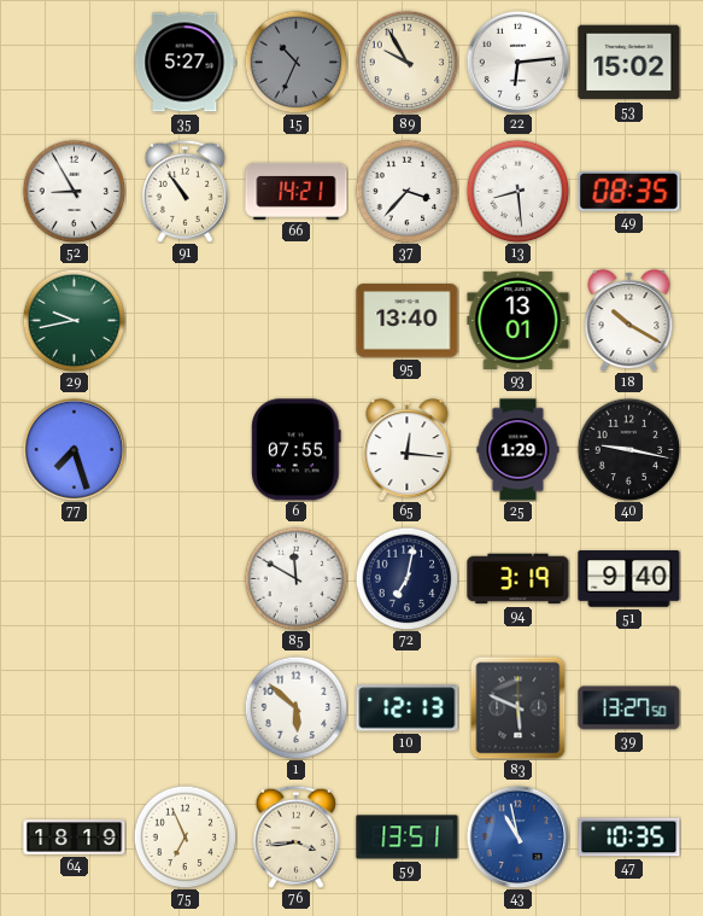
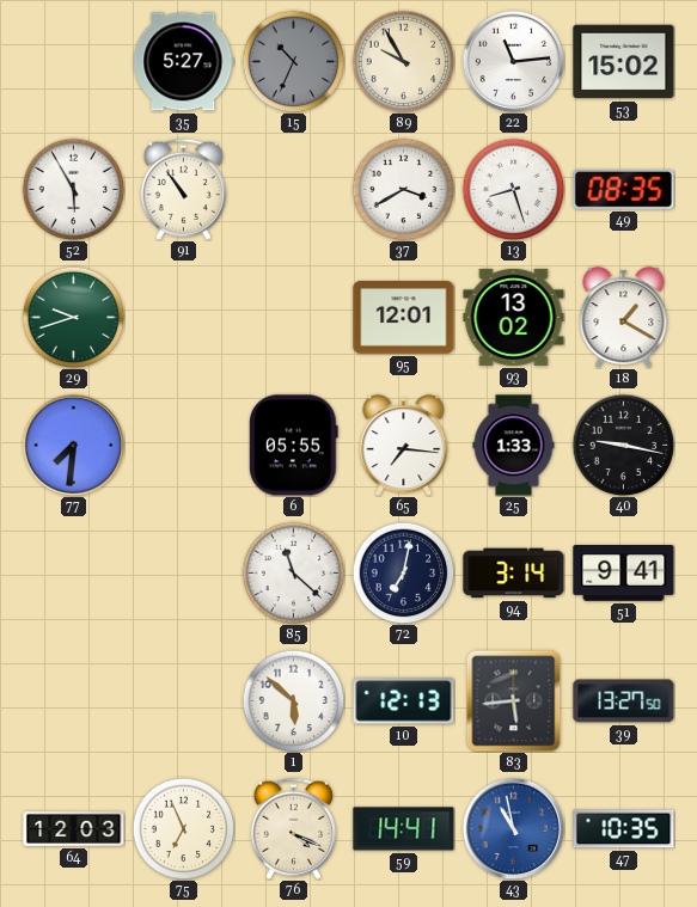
22: 6:14 -> 11:14 (513, 61)
52: 8:55 -> 5:55 (73, 189)
66: 14:21 -> none (297, 191)
37: 3:37 -> 3:40 (403, 189)
13: 8:29 -> 8:27 (513, 189)
29: 9:43 -> 9:42 (73, 317)
95: 13:40 -> 12:01 (404, 318)
93: 13:01 -> 13:02 (514, 317)
18: 10:20 -> 1:20 (624, 318)
77: 7:27 -> 7:31 (73, 445)
6: 07:55 -> 05:55 (294, 446)
65: 12:16 -> 7:16 (404, 446)
25: 1:29 -> 1:33 (514, 446)
85: 11:50 -> 11:22 (293, 572)
94: 3:19 -> 3:14 (514, 574)
51: 9:40 -> 9:41 (624, 574)
83: 5:49 -> 5:44 (514, 700)
64: 18:19 -> 12:03 (74, 829)
76: 3:44 -> 4:19 (293, 828)
59: 13:51 -> 14:41 (404, 829)
